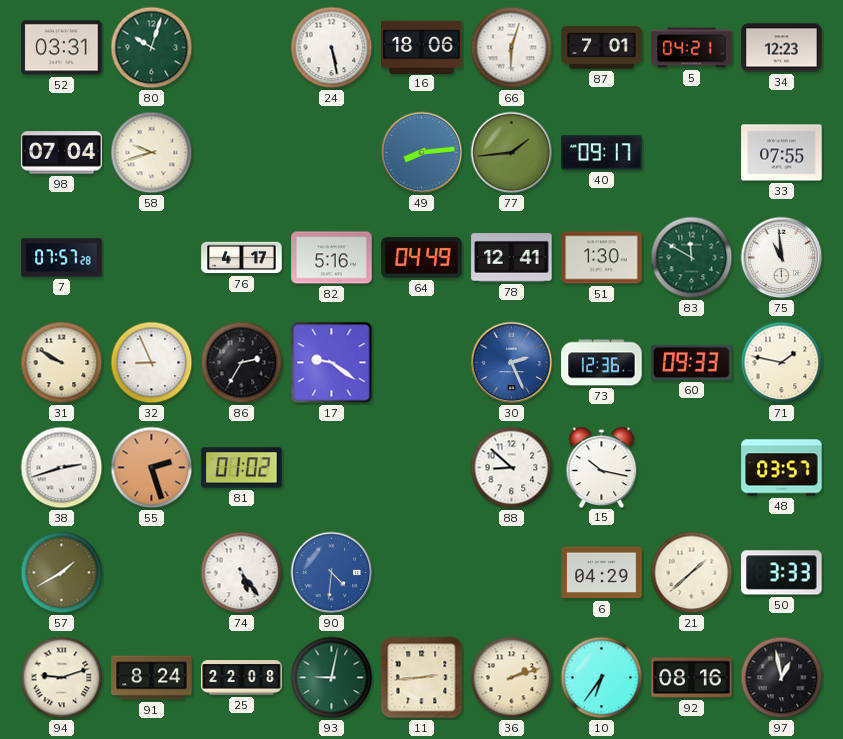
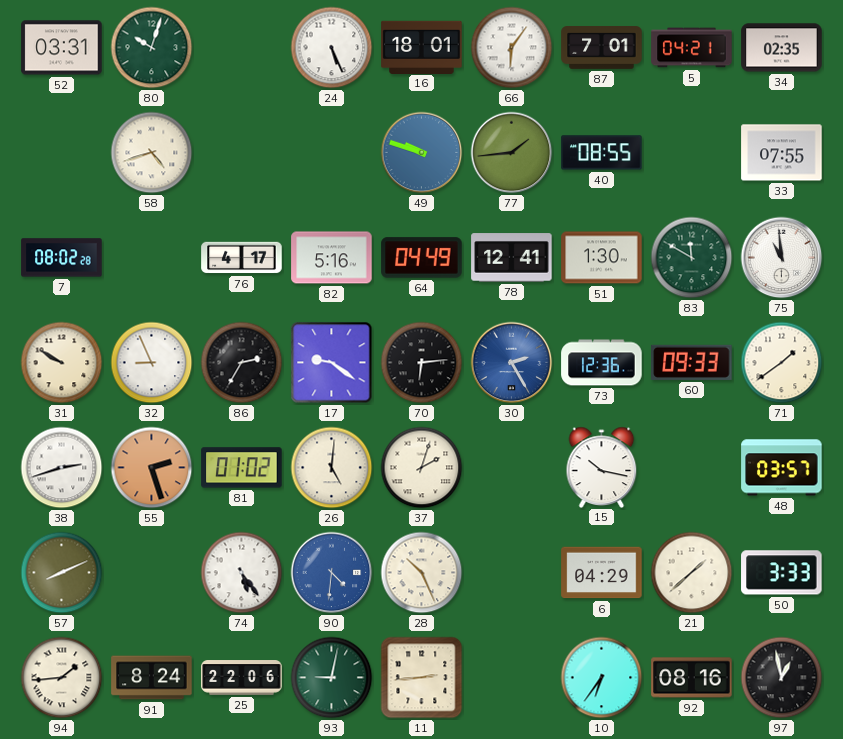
24: 5:28 -> 5:26 (332, 48)
16: 18:06 -> 18:01 (422, 47)
66: 6:03 -> 6:06 (512, 48)
34: 12:23 -> 02:35 (782, 48)
98: 07:04 -> none (62, 153)
58: 9:42 -> 4:42 (152, 153)
49: 8:14 -> 9:48 (422, 153)
40: 09:17 -> 08:55 (602, 153)
7: 07:57 -> 08:02 (62, 258)
70: none -> 6:14 (422, 363)
30: 2:26 -> 2:25 (512, 363)
71: 1:47 -> 1:39 (782, 363)
26: none -> 5:01 (332, 468)
37: none -> 2:03 (422, 468)
88: 8:52 -> none (512, 468)
57: 1:40 -> 8:11 (62, 573)
28: none -> 10:26 (422, 573)
94: 9:12 -> 1:44 (62, 678)
25: 22:08 -> 22:06 (242, 678)
36: 2:12 -> none (512, 678)
